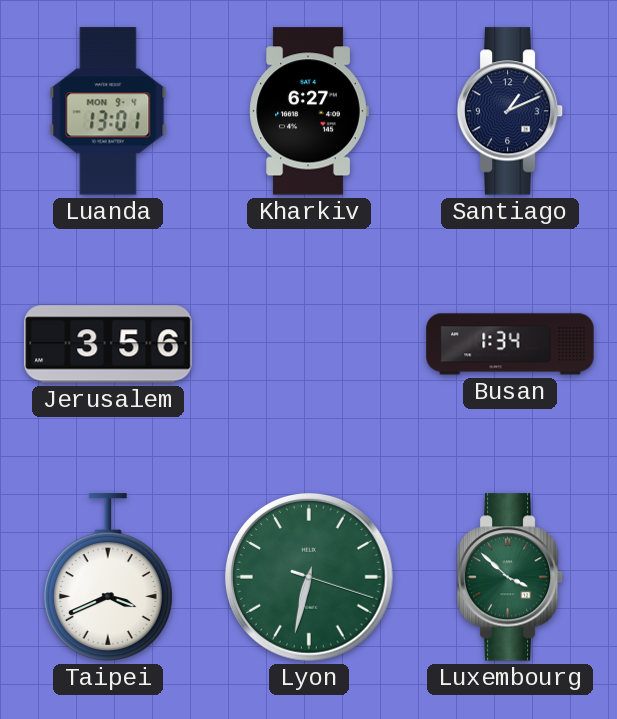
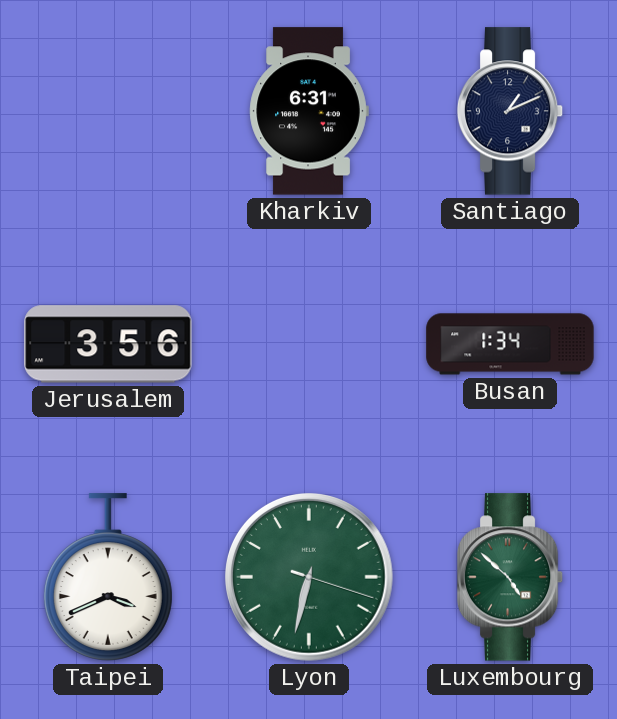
Luanda: 13:01 -> none (108, 111)
Kharkiv: 6:27 -> 6:31 (309, 111)
Luxembourg: 3:52 -> 4:52 (510, 577)
